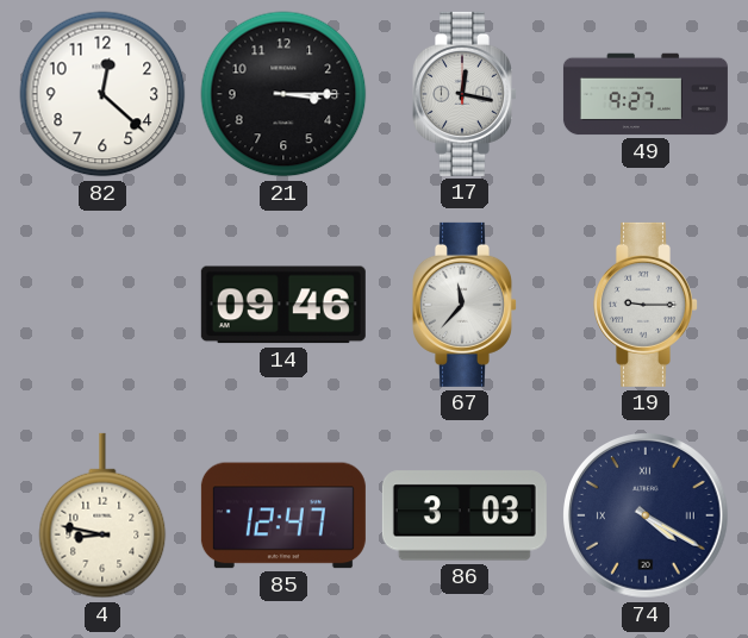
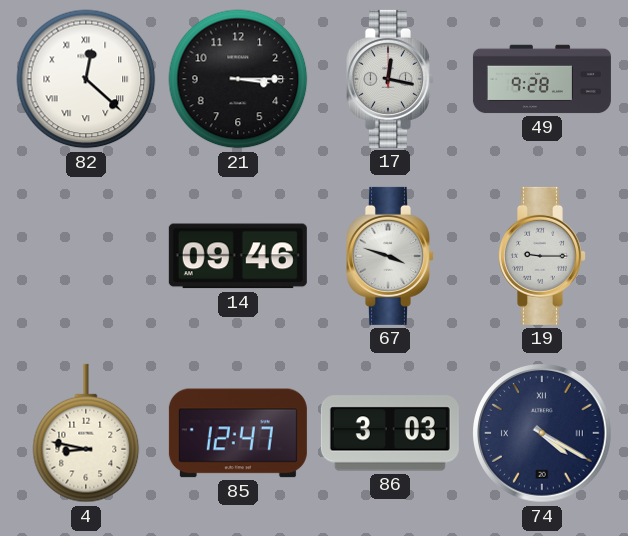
82 numerals: Arabic -> Roman (86, 79)
49: 9:27 -> 9:28 (542, 79)
67: 11:37 -> 3:48 (391, 256)
